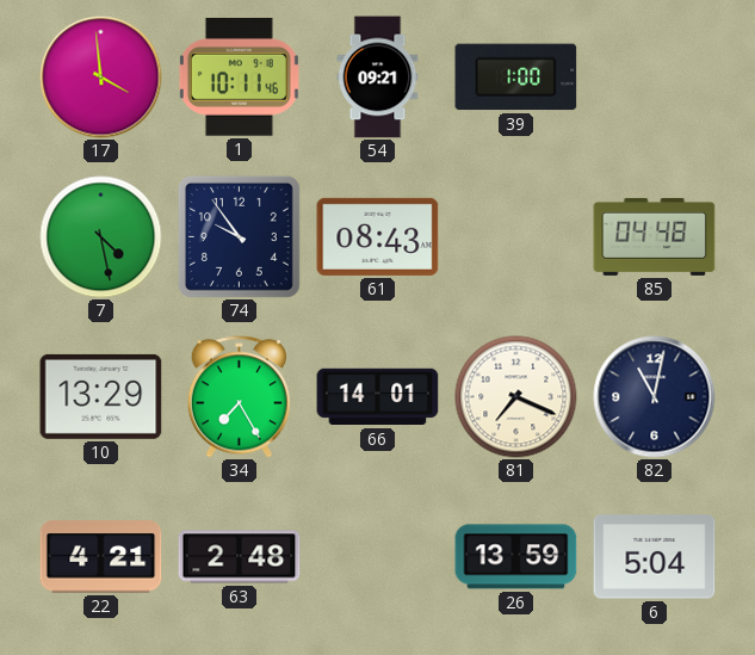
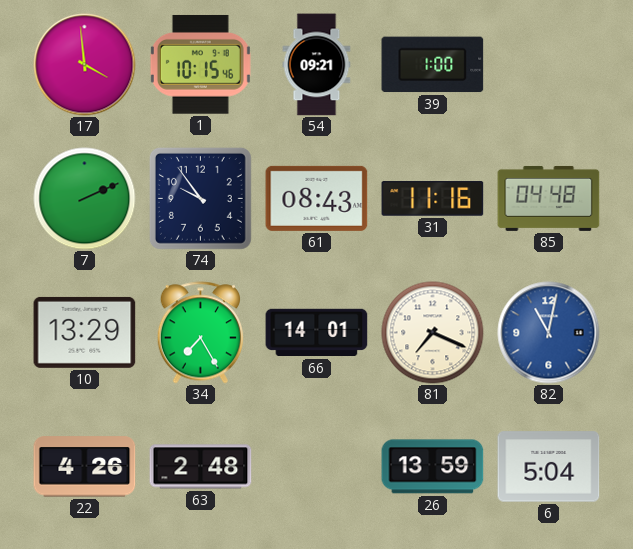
1: 10:11 -> 10:15 (200, 65)
7: 4:28 -> 2:11 (85, 199)
31: none -> 11:16 (433, 199)
82 dial: navy -> blue (549, 333)
22: 4:21 -> 4:26 (85, 467)
